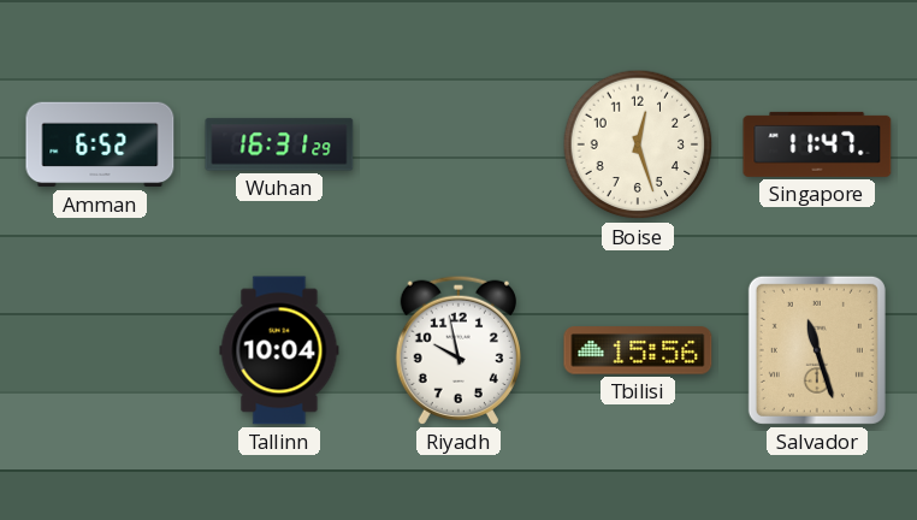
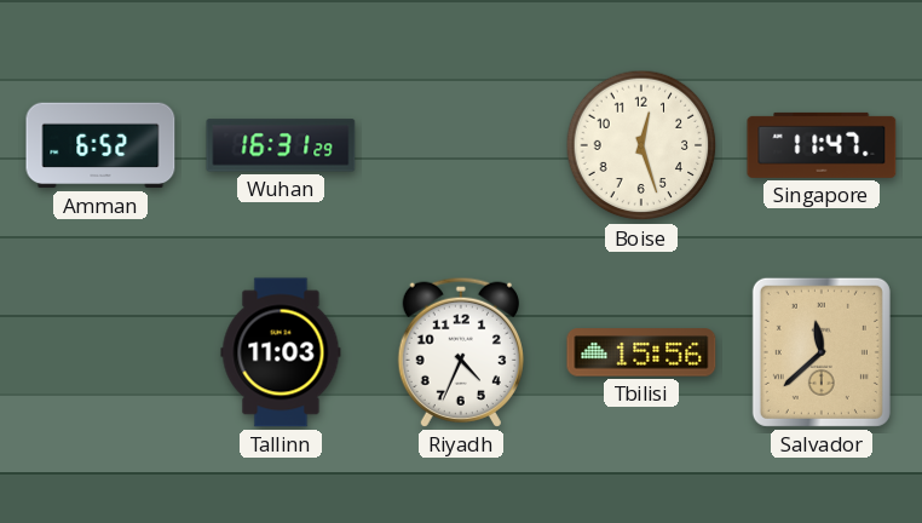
Tallinn: 10:04 -> 11:03 (281, 352)
Riyadh: 9:58 -> 4:34 (461, 352)
Salvador: 11:27 -> 11:38 (822, 352)
